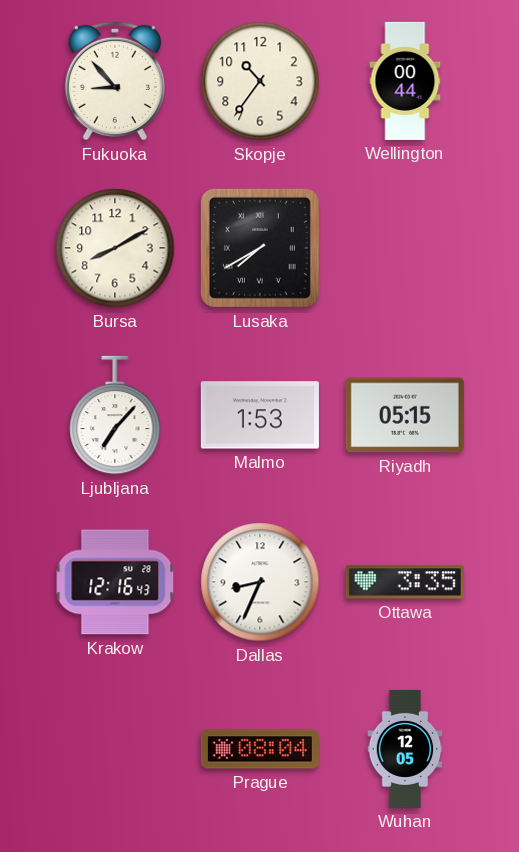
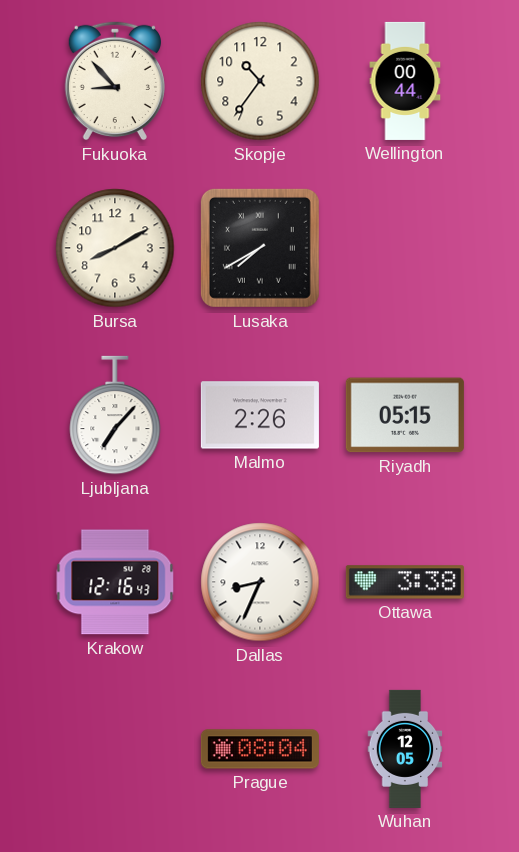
Malmo: 1:53 -> 2:26 (260, 415)
Ottawa: 3:35 -> 3:38 (405, 582)
